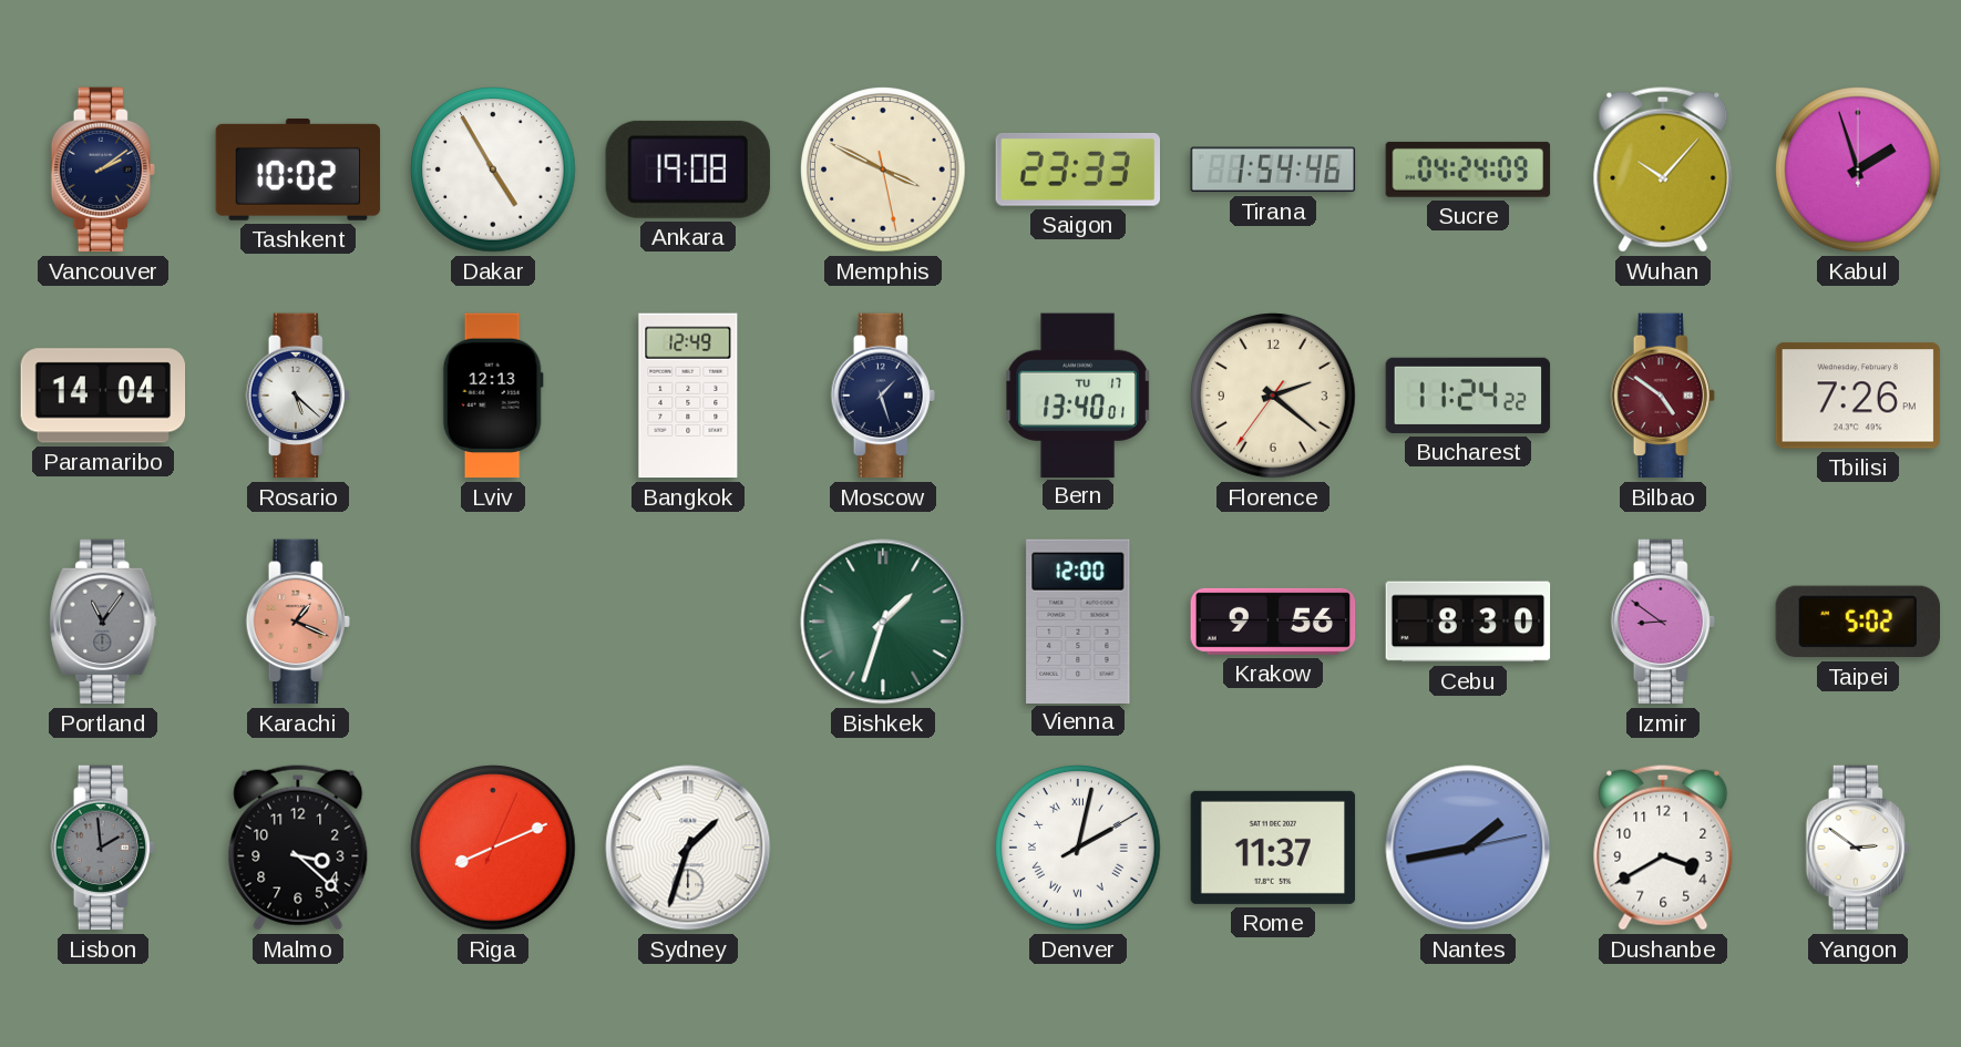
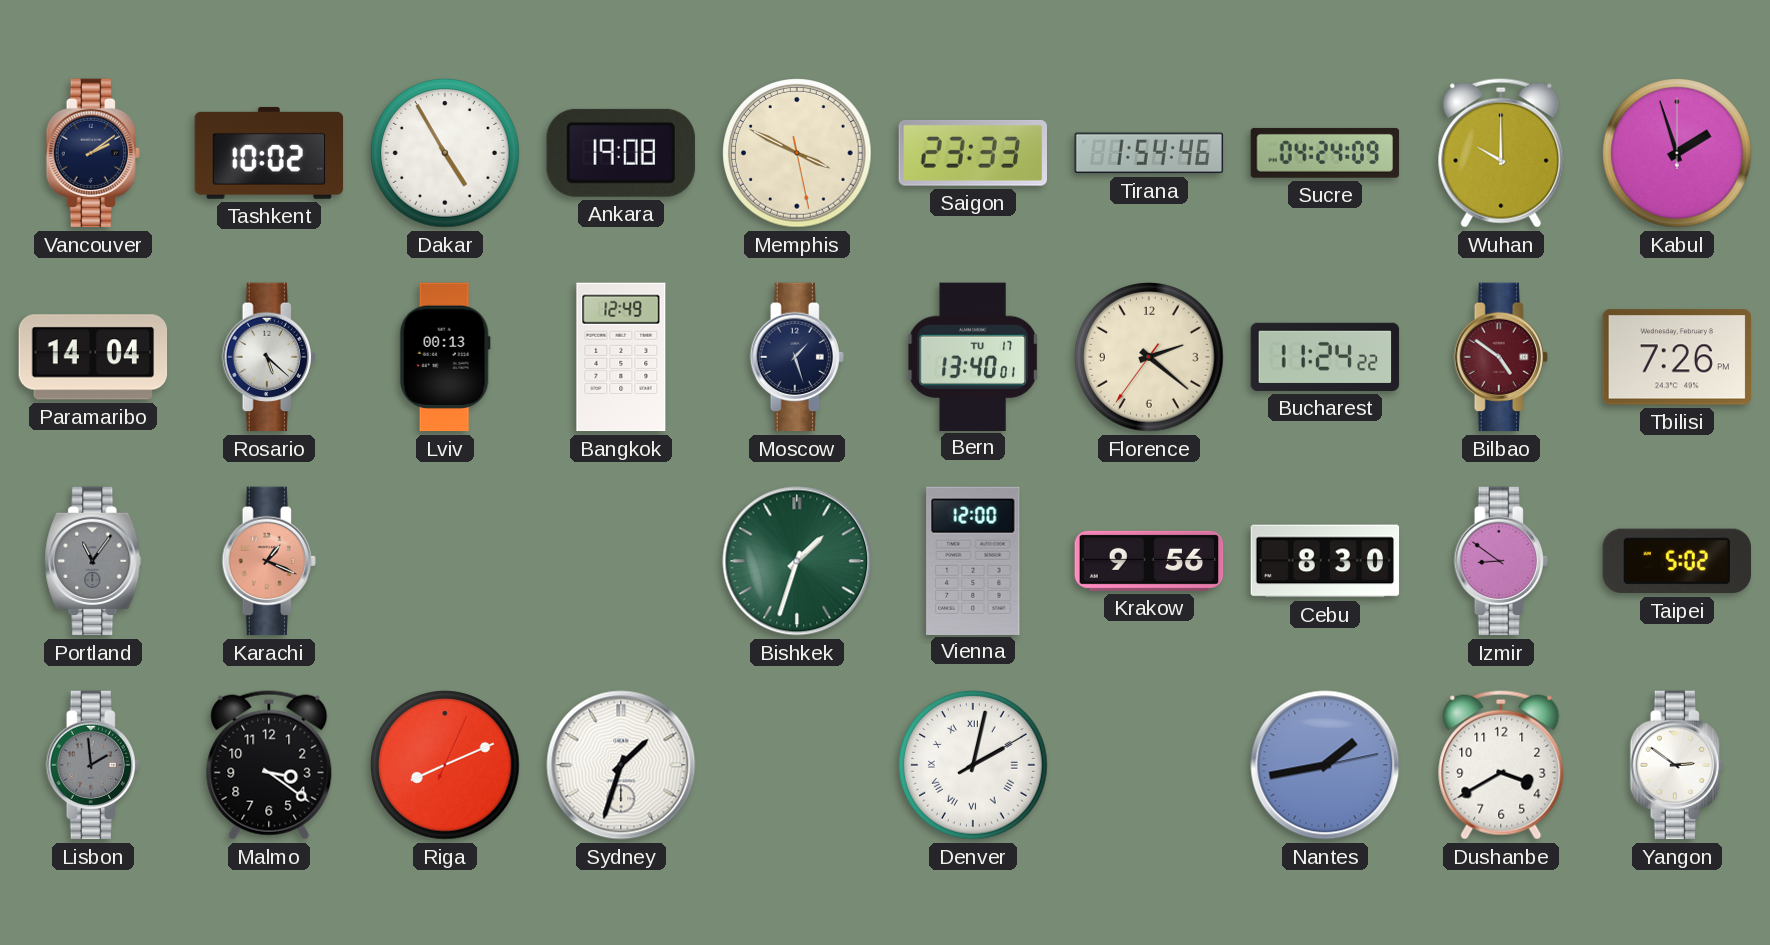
Wuhan: 10:07 -> 10:00 (1501, 153)
Lviv: 12:13 -> 00:13 (445, 357)
Malmo: 3:22 -> 3:21 (269, 765)
Rome: 11:37 -> none (1273, 848)
